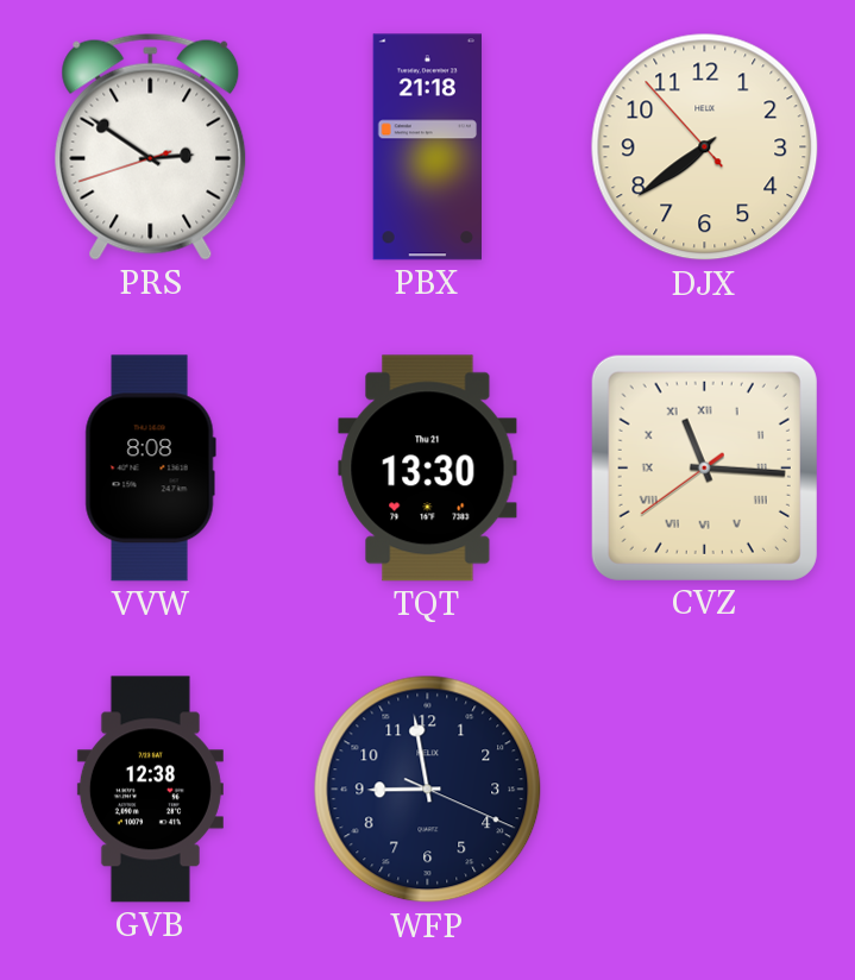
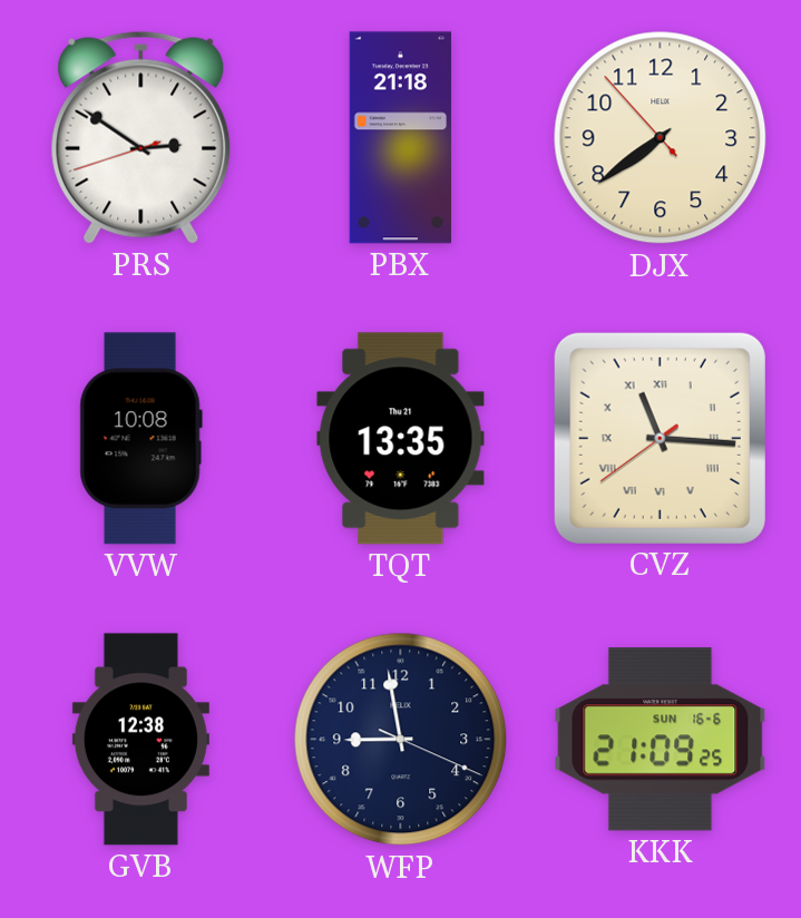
VVW: 8:08 -> 10:08 (140, 439)
TQT: 13:30 -> 13:35 (401, 439)
KKK: none -> 21:09 (661, 740)
